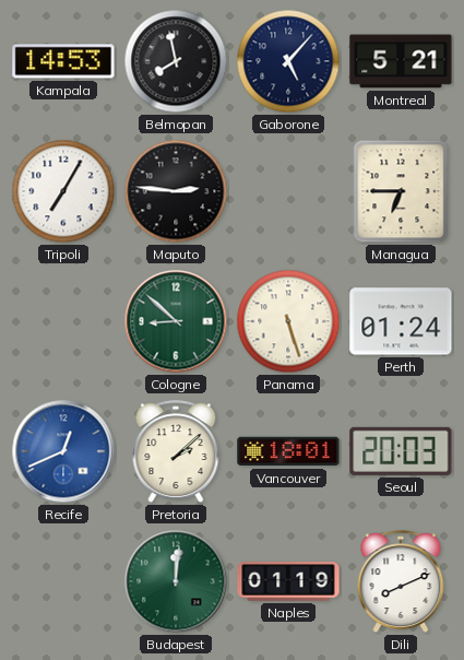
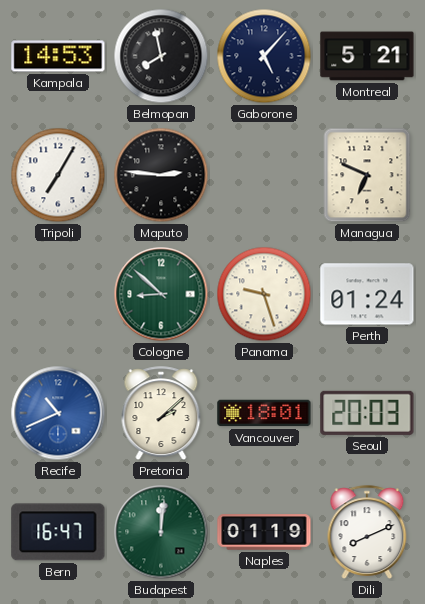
Managua: 6:45 -> 6:49 (367, 175)
Panama: 5:27 -> 9:27 (264, 294)
Recife: 12:41 -> 10:41 (58, 413)
Bern: none -> 16:47 (58, 532)
